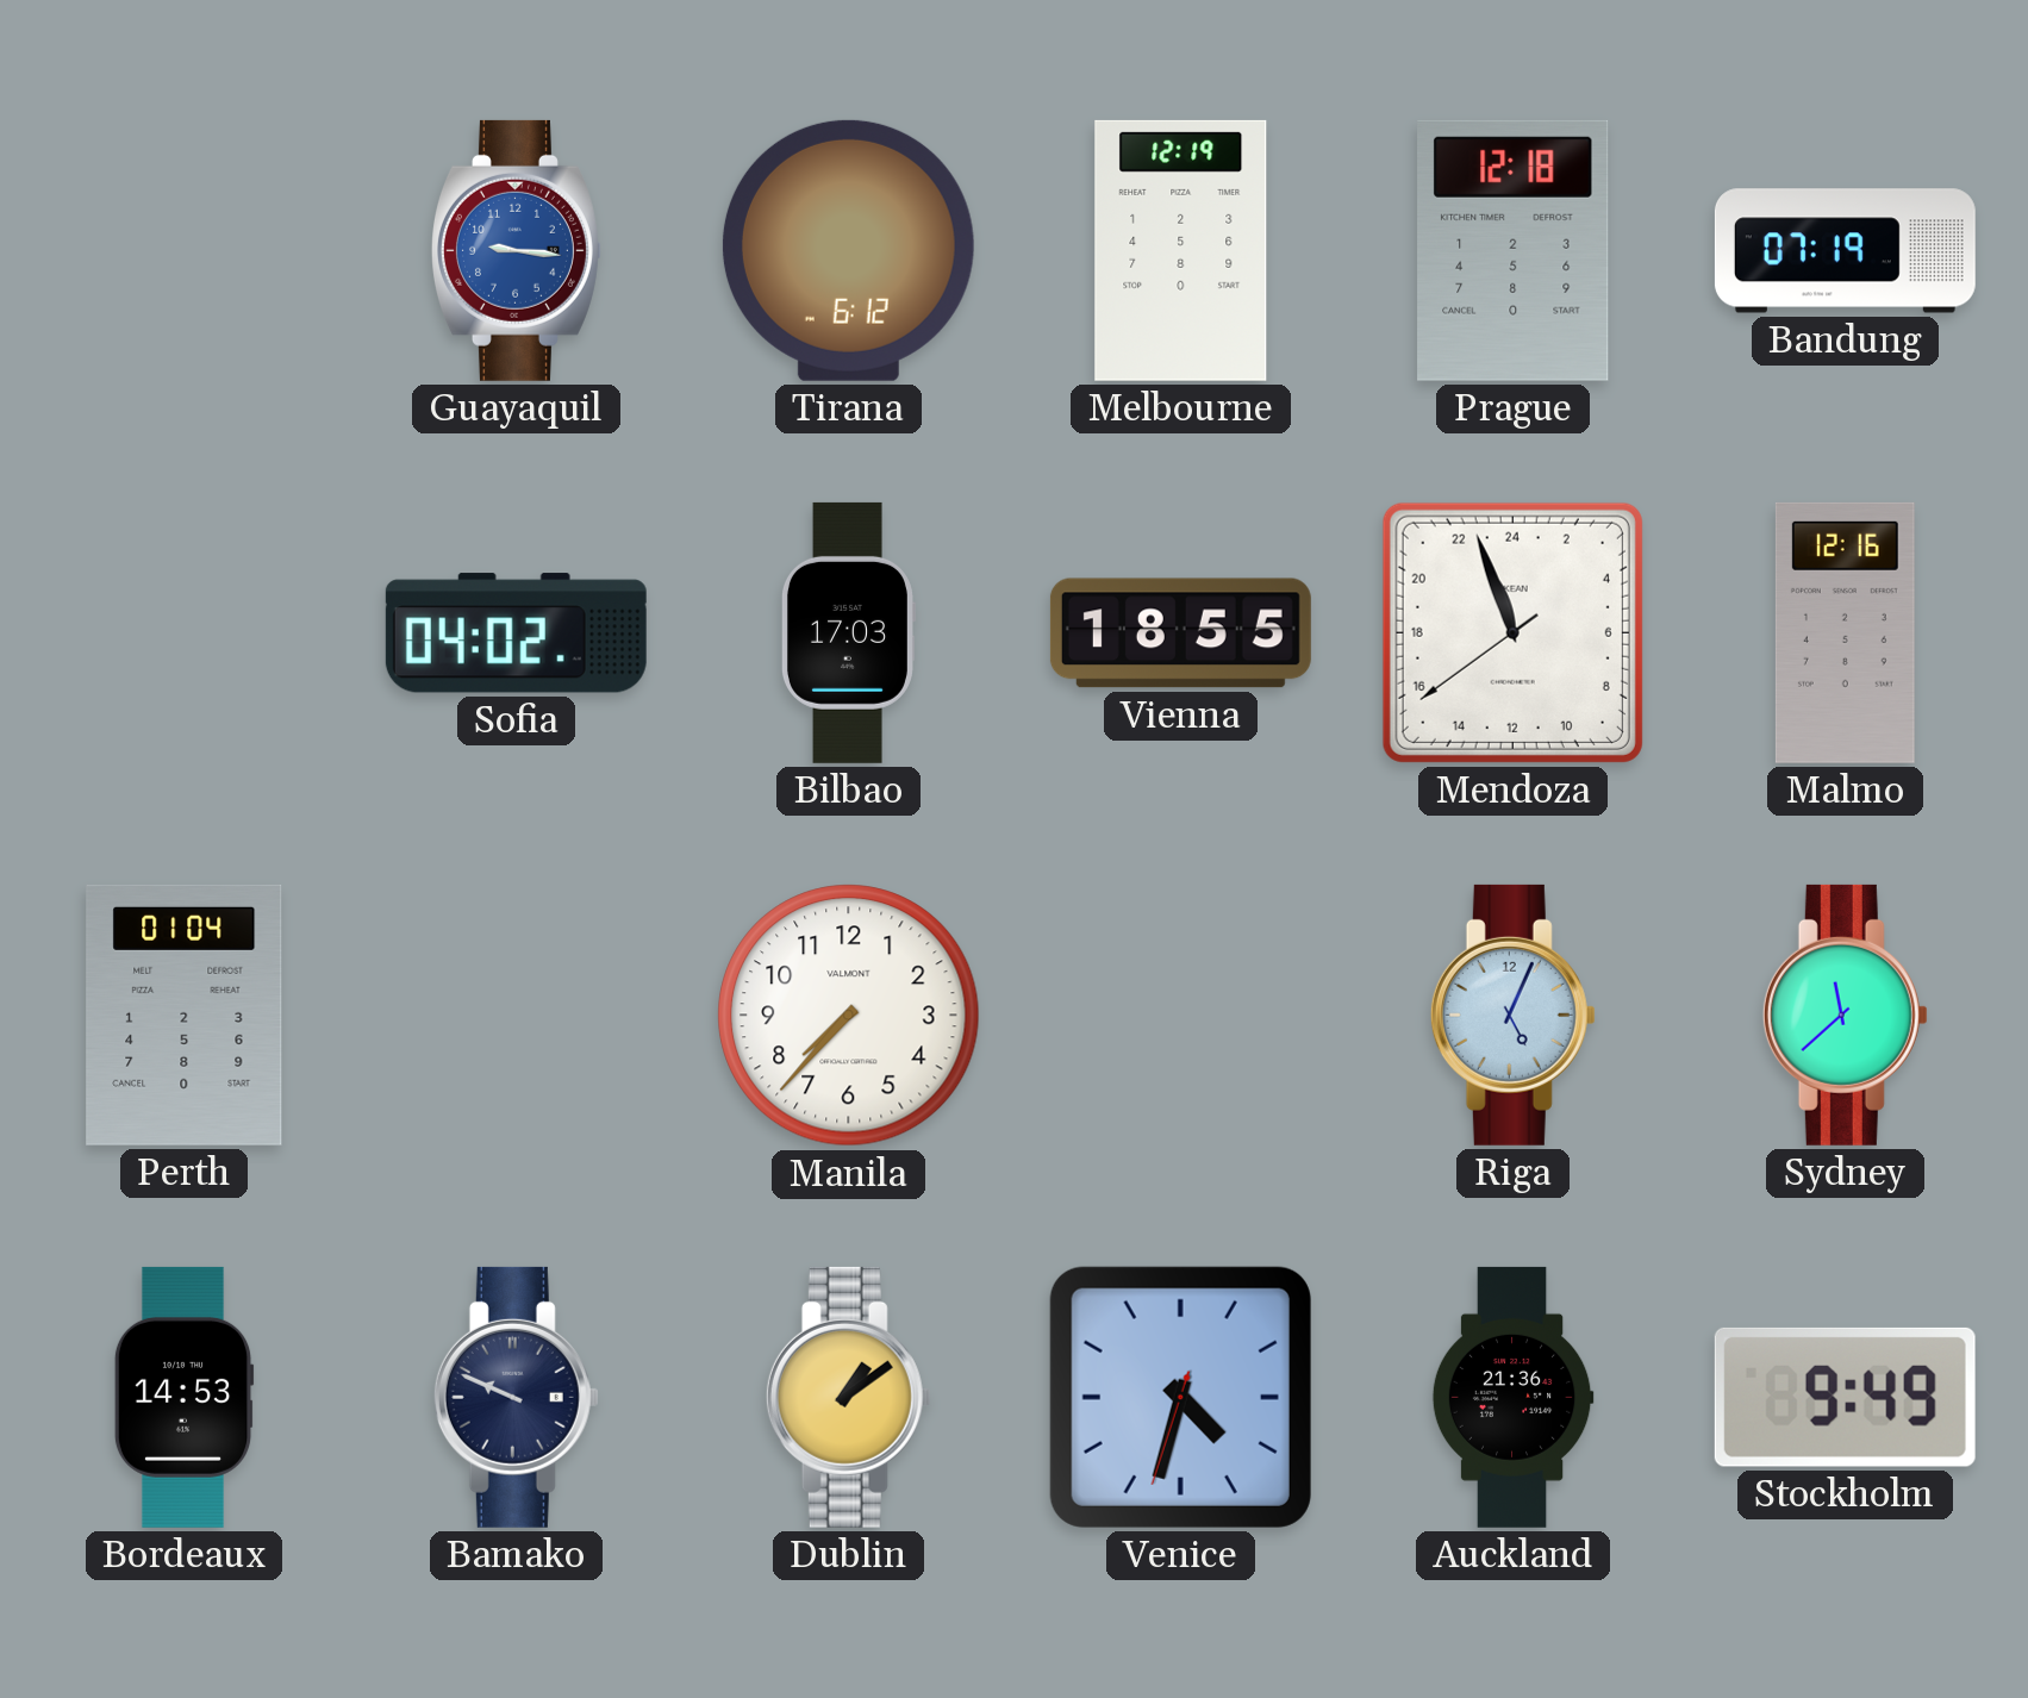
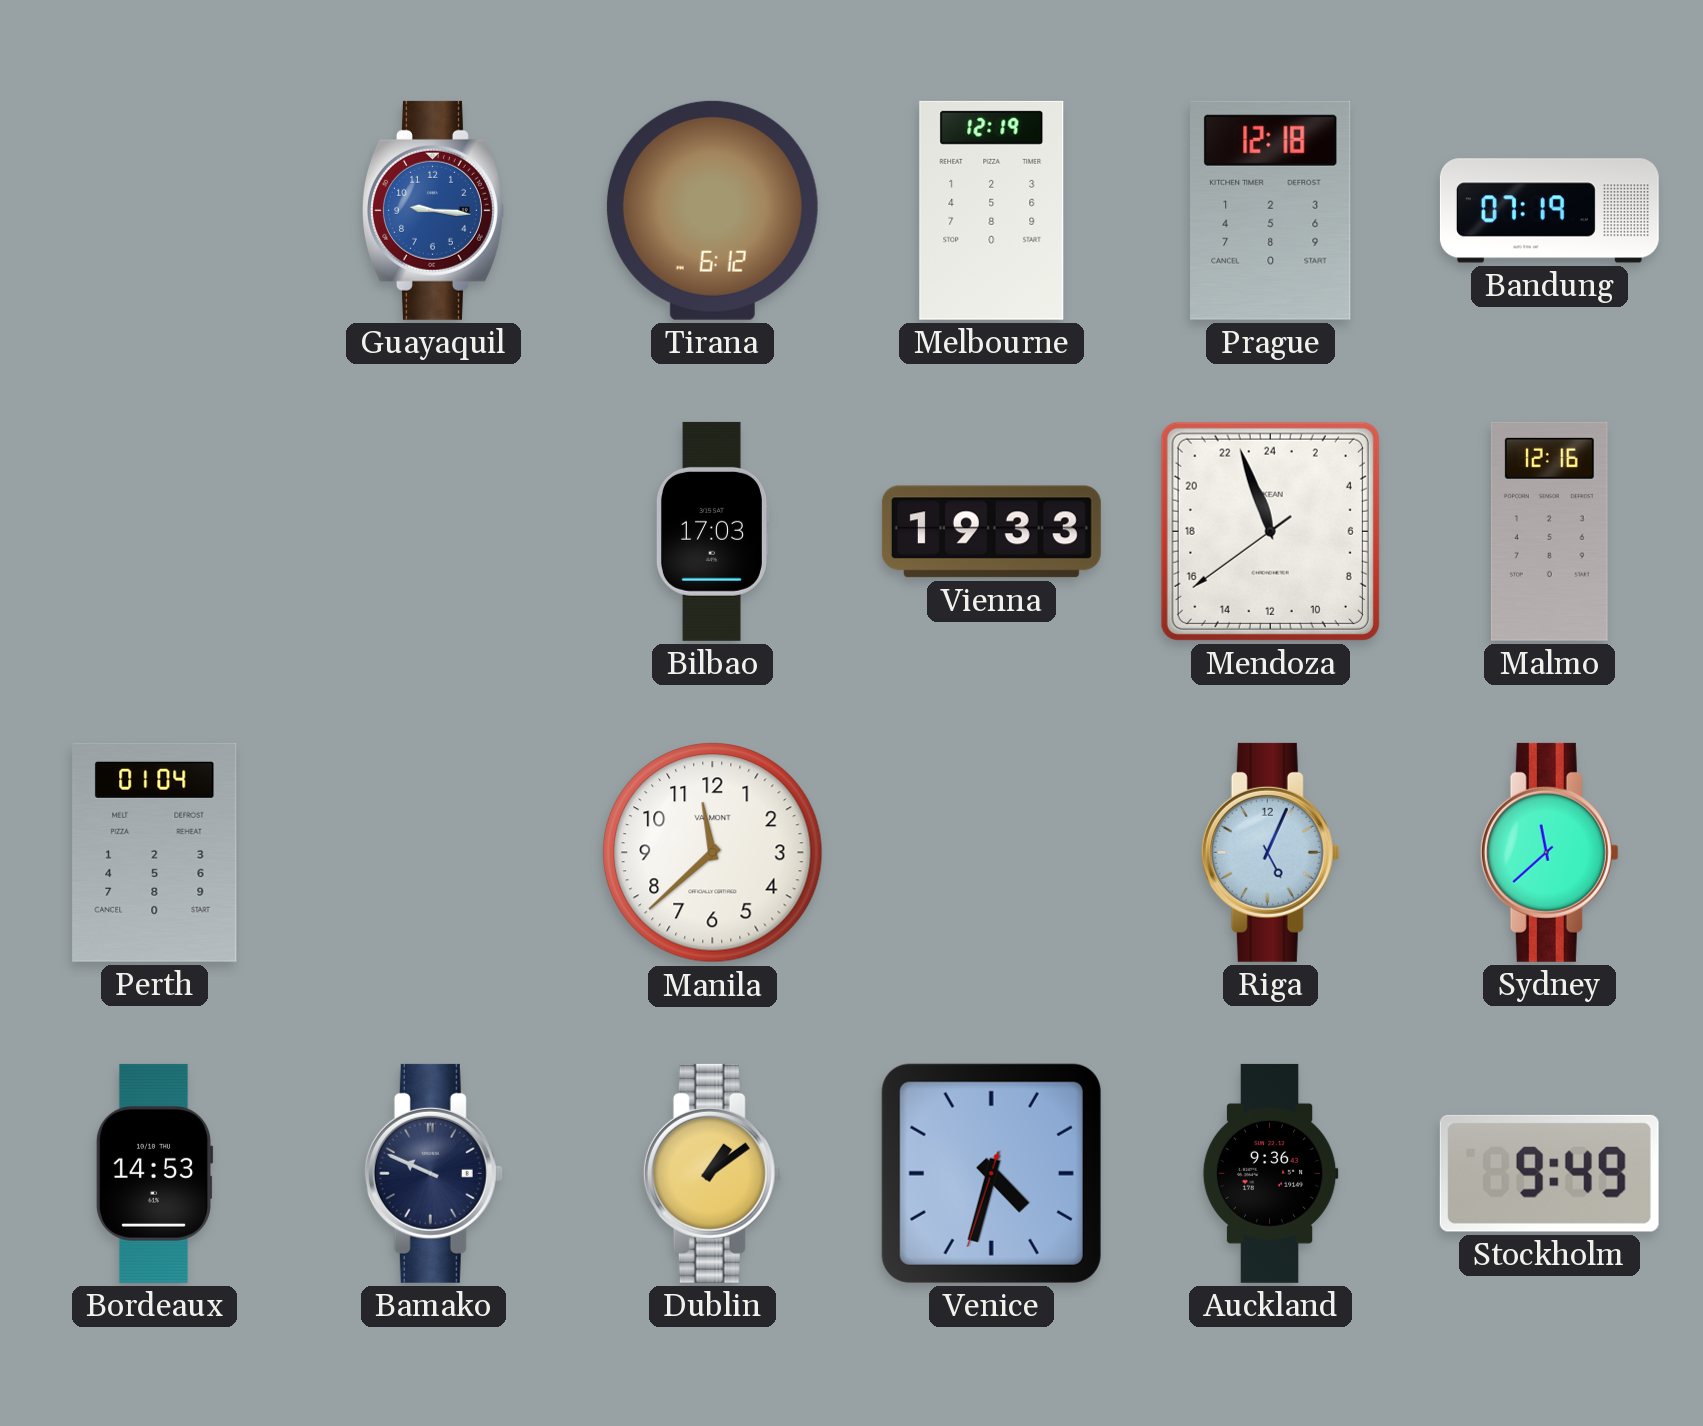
Sofia: 04:02 -> none (516, 633)
Vienna: 18:55 -> 19:33 (991, 532)
Manila: 7:37 -> 11:38 (713, 853)
Auckland: 21:36 -> 9:36 (1270, 1173)
